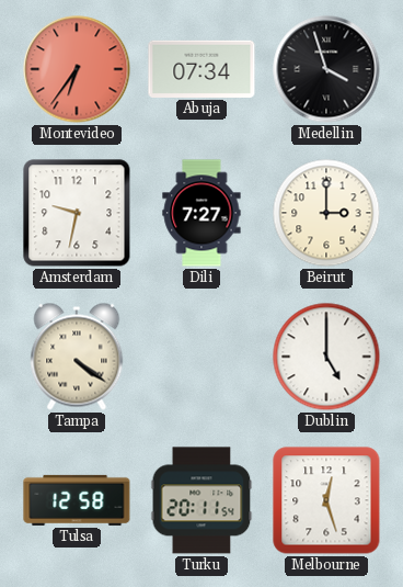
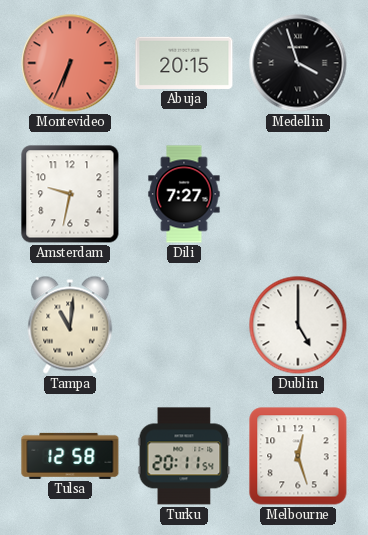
Montevideo: 6:36 -> 6:34 (70, 63)
Abuja: 07:34 -> 20:15 (184, 63)
Beirut: 3:00 -> none (326, 213)
Tampa: 4:21 -> 11:01 (70, 325)
